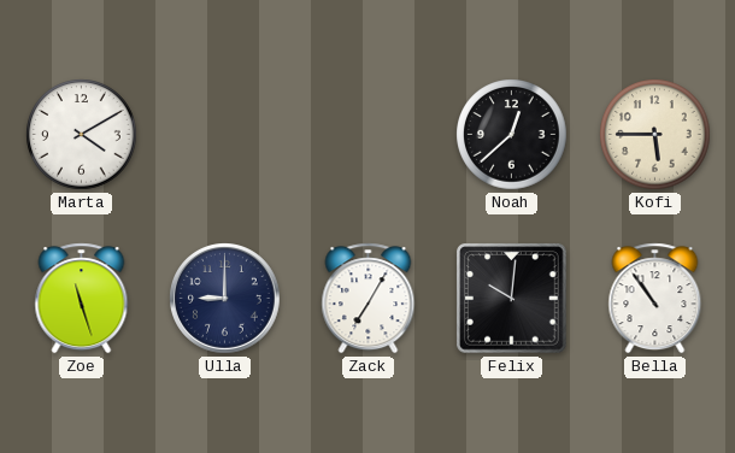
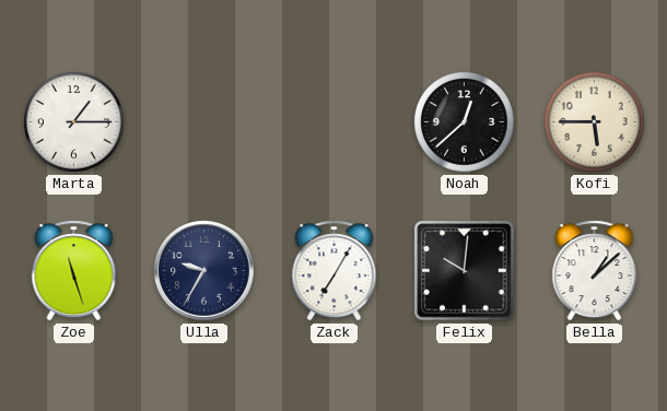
Marta: 4:10 -> 1:15 (74, 122)
Ulla: 9:00 -> 9:35 (204, 271)
Bella: 10:54 -> 1:08 (595, 271)
